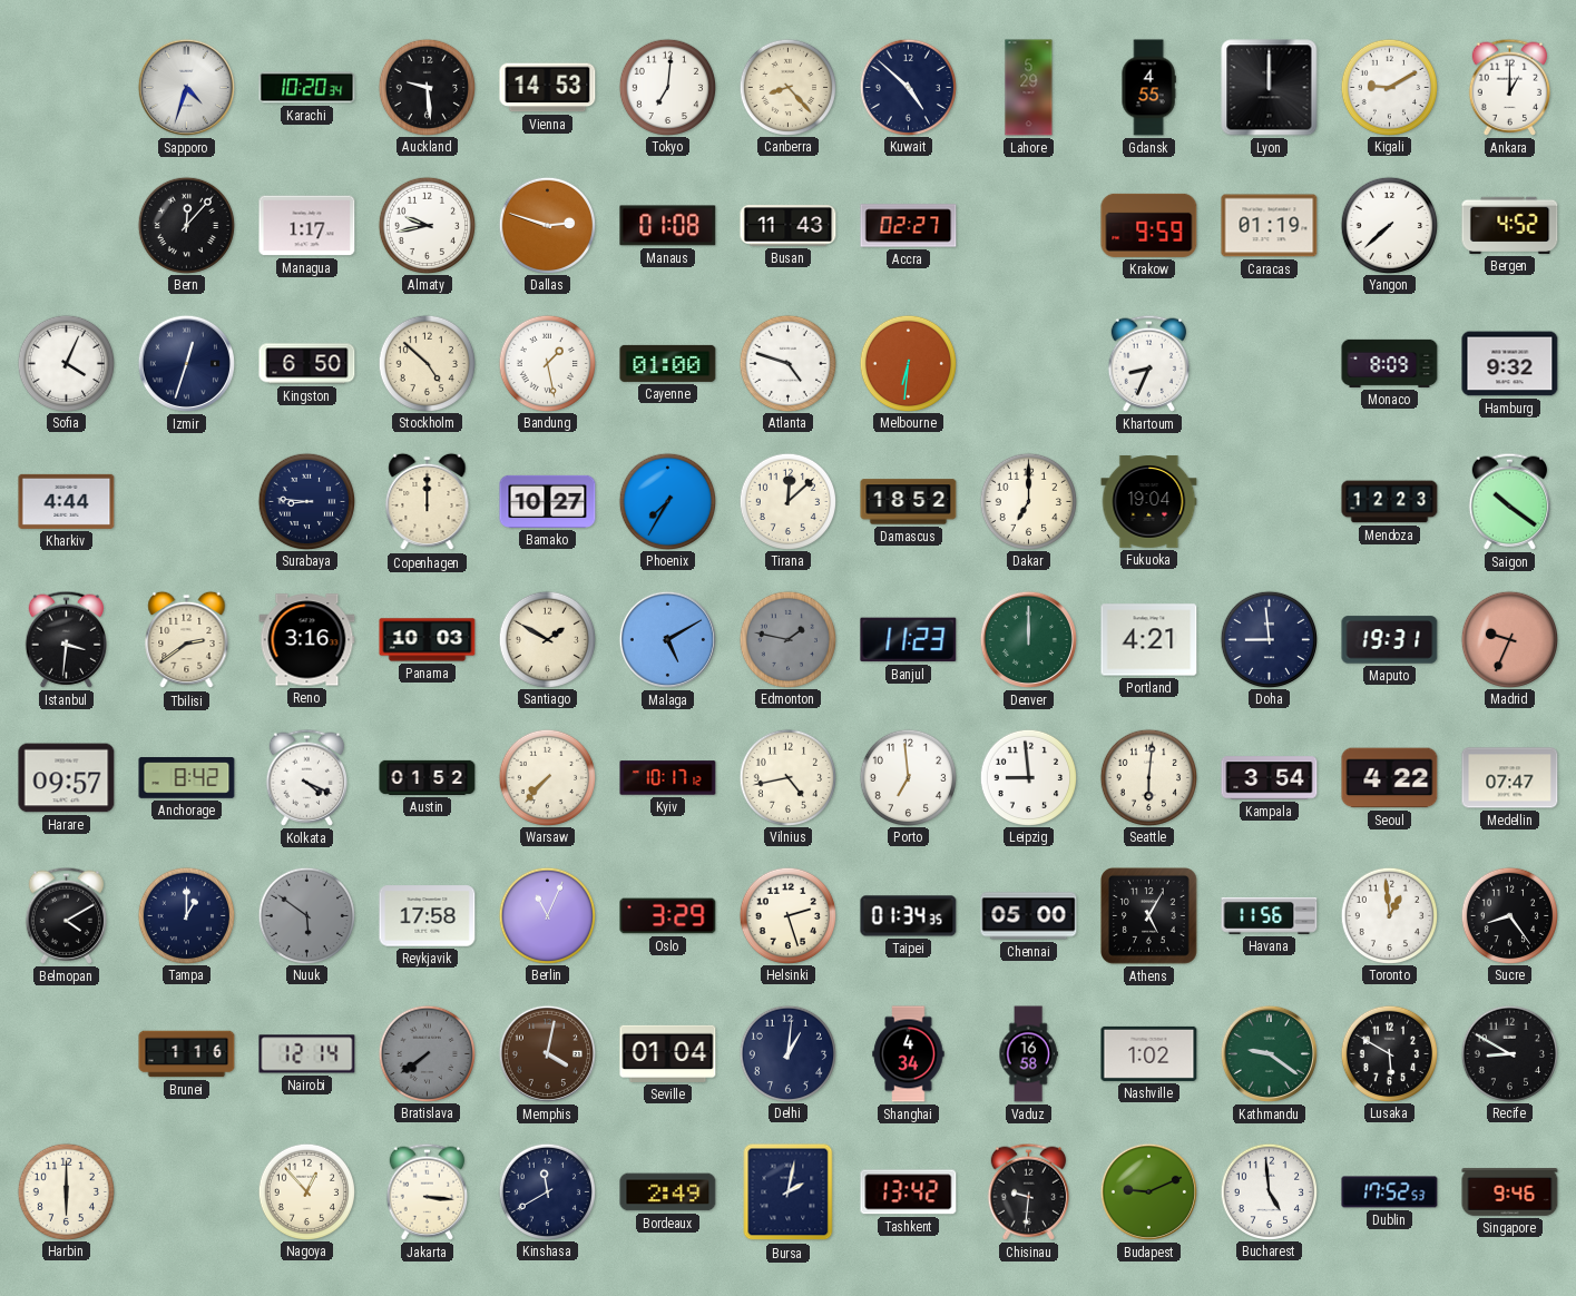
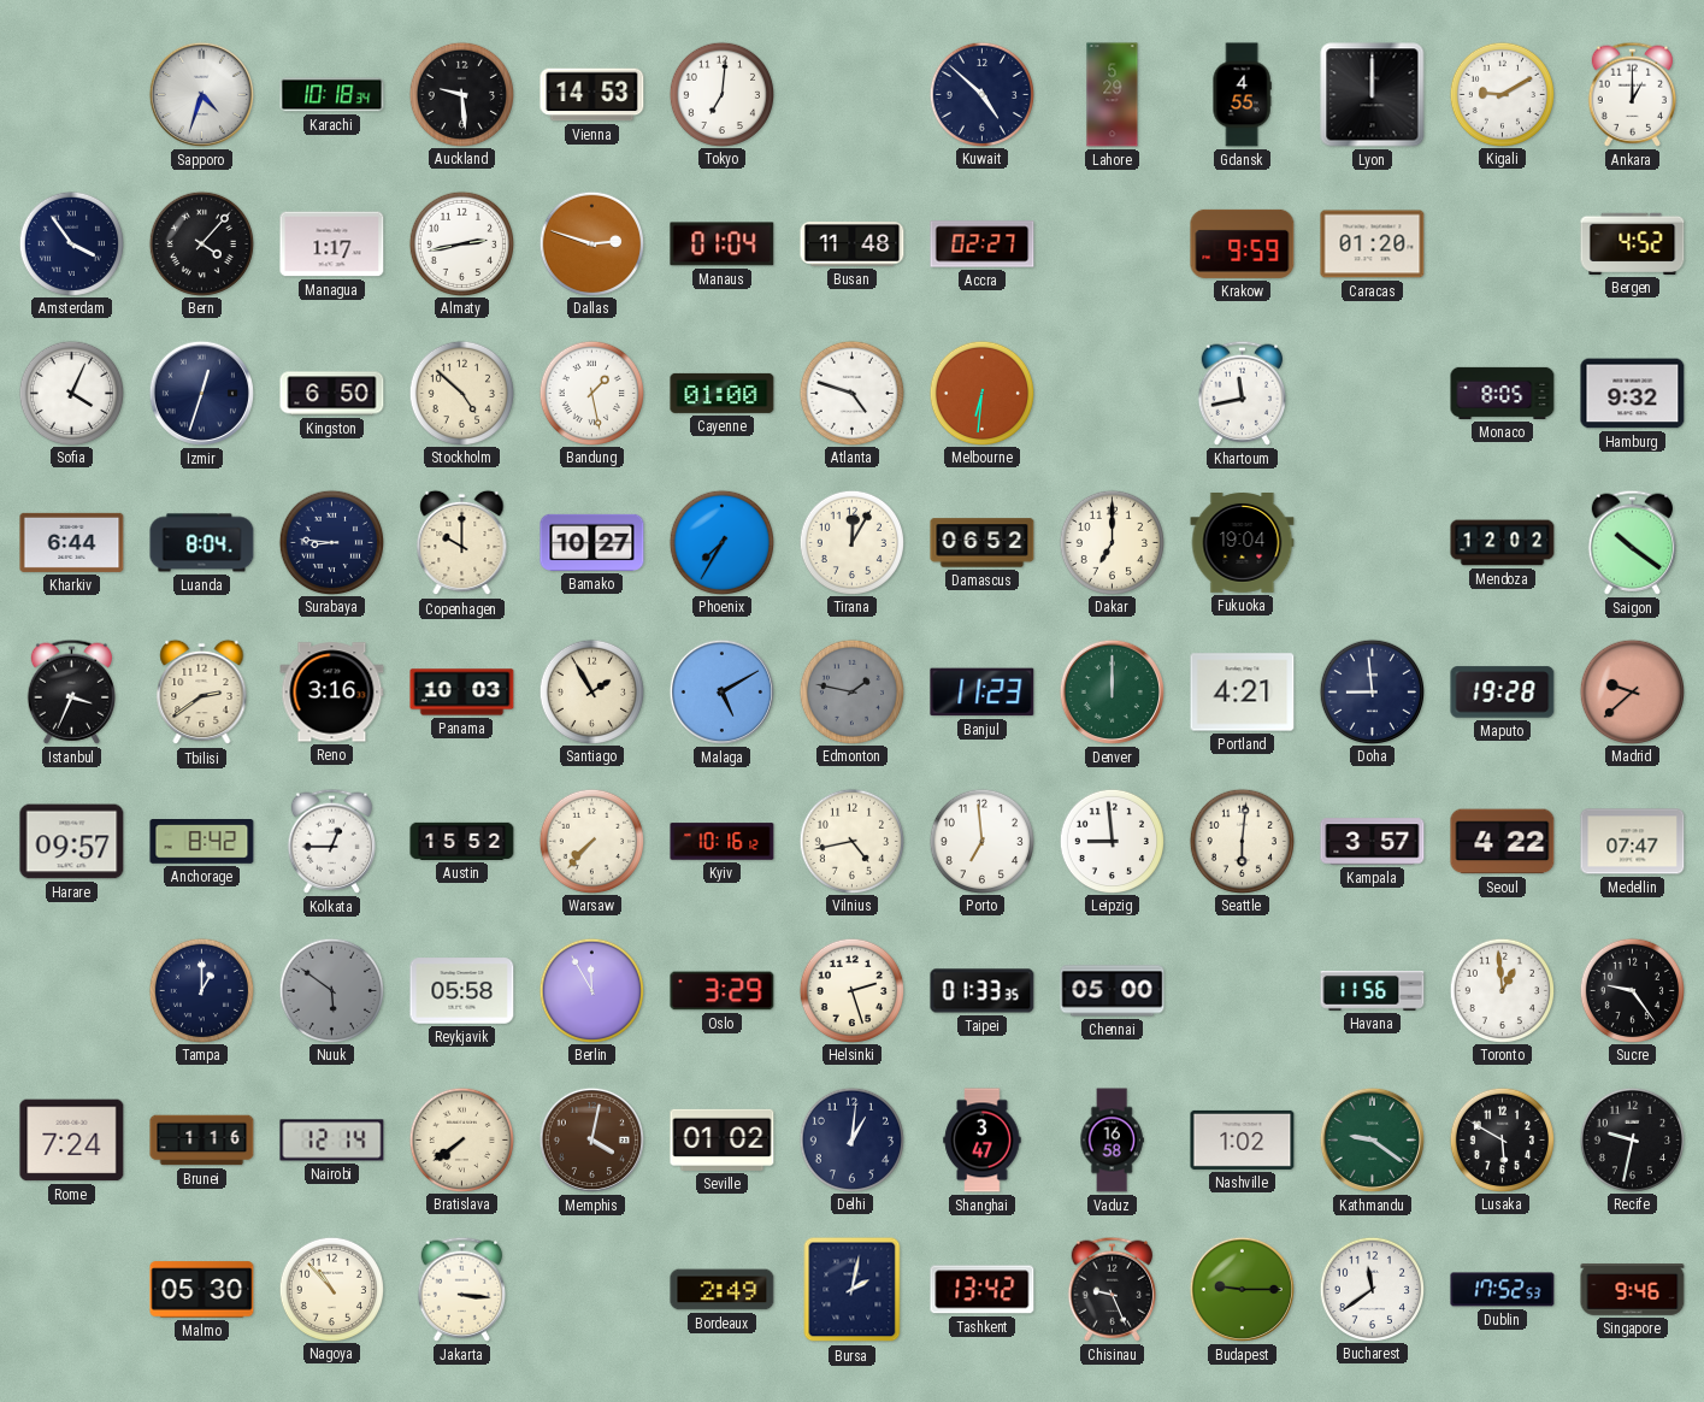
Karachi: 10:20 -> 10:18 (332, 95)
Canberra: 8:23 -> none (787, 87)
Amsterdam: none -> 3:54 (71, 243)
Bern: 12:07 -> 4:07 (201, 243)
Almaty: 9:43 -> 2:43 (461, 243)
Manaus: 01:08 -> 01:04 (723, 245)
Busan: 11:43 -> 11:48 (853, 245)
Caracas: 01:19 -> 01:20 (1373, 245)
Yangon: 7:38 -> none (1389, 225)
Khartoum: 8:34 -> 11:43 (1242, 393)
Monaco: 8:09 -> 8:05 (1503, 393)
Kharkiv: 4:44 -> 6:44 (72, 542)
Luanda: none -> 8:04 (202, 543)
Copenhagen: 12:00 -> 10:00 (462, 543)
Tirana: 12:08 -> 12:05 (851, 542)
Damascus: 18:52 -> 06:52 (983, 543)
Mendoza: 12:23 -> 12:02 (1503, 543)
Istanbul: 3:31 -> 3:34 (71, 691)
Santiago: 1:50 -> 1:55 (591, 691)
Maputo: 19:31 -> 19:28 (1503, 693)
Madrid: 9:34 -> 9:38 (1632, 691)
Kolkata: 4:19 -> 12:45 (331, 841)
Austin: 01:52 -> 15:52 (462, 841)
Kyiv: 10:17 -> 10:16 (723, 842)
Kampala: 3:54 -> 3:57 (1373, 842)
Belmopan: 4:10 -> none (66, 915)
Reykjavik: 17:58 -> 05:58 (462, 991)
Berlin: 11:04 -> 11:55 (591, 990)
Taipei: 01:34 -> 01:33 (983, 991)
Athens: 5:05 -> none (1149, 916)
Sucre: 8:24 -> 9:24 (1632, 990)
Rome: none -> 7:24 (72, 1141)
Bratislava dial: grey -> cream (461, 1139)
Seville: 01:04 -> 01:02 (723, 1139)
Shanghai: 4:34 -> 3:47 (983, 1141)
Recife: 8:50 -> 9:32 (1632, 1139)
Harbin: 6:00 -> none (66, 1191)
Malmo: none -> 05:30 (202, 1290)
Nagoya: 12:53 -> 10:53 (331, 1289)
Kinshasa: 11:40 -> none (547, 1191)
Chisinau: 9:31 -> 9:26 (1112, 1289)
Budapest: 9:11 -> 9:15 (1242, 1289)
Bucharest: 4:59 -> 11:39 (1372, 1289)
